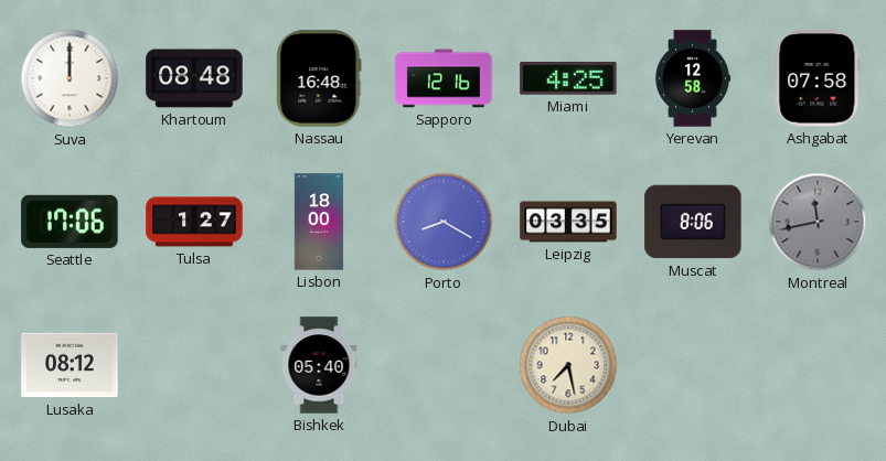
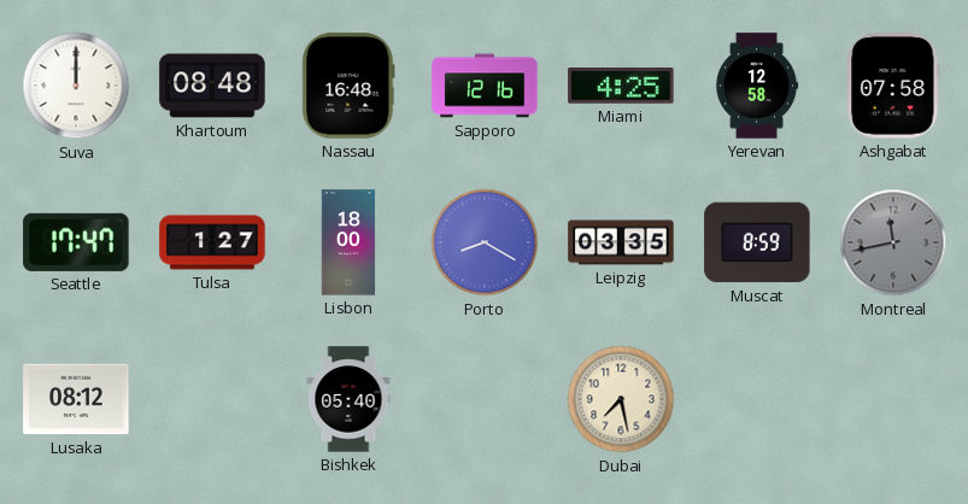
Seattle: 17:06 -> 17:47 (76, 242)
Muscat: 8:06 -> 8:59 (757, 242)
